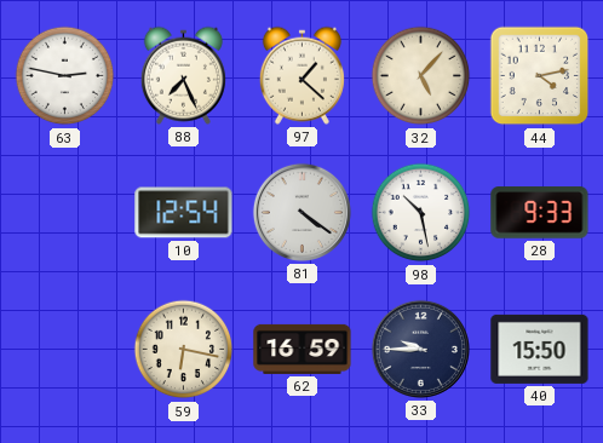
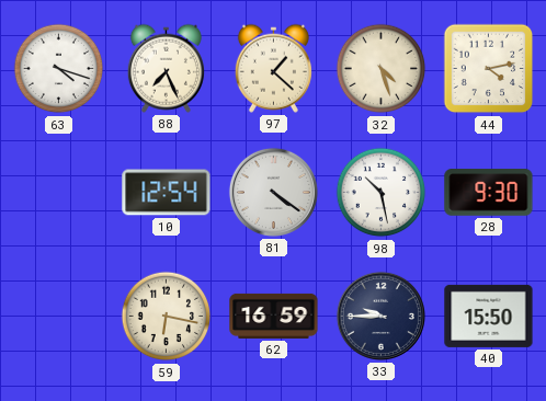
63: 2:47 -> 4:18 (59, 69)
32: 5:07 -> 4:27 (382, 69)
28: 9:33 -> 9:30 (489, 193)
